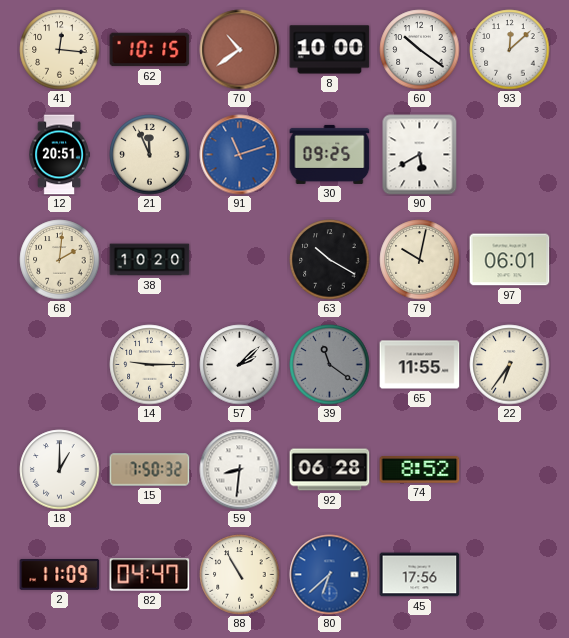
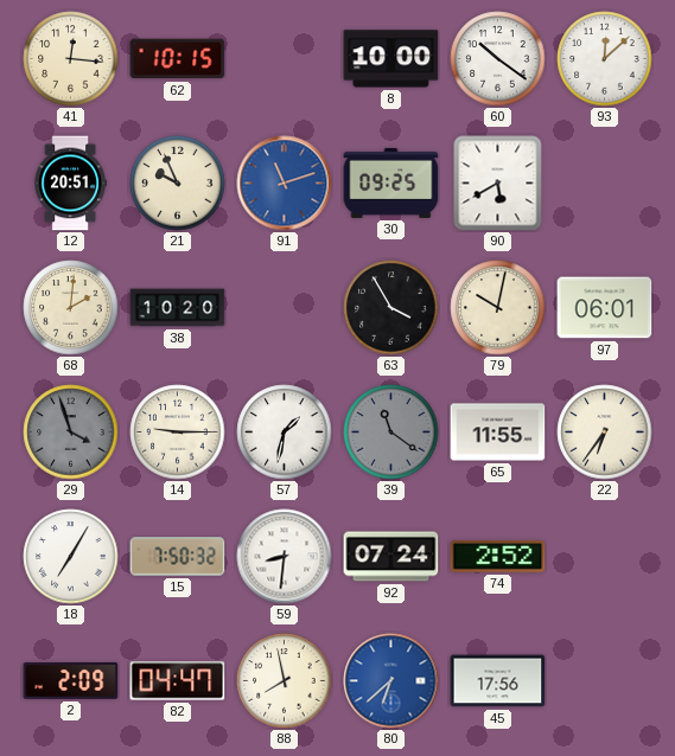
70: 10:39 -> none (240, 50)
21: 11:56 -> 9:56 (178, 184)
63: 10:20 -> 3:55 (391, 308)
29: none -> 3:57 (71, 433)
57: 2:08 -> 1:32 (285, 433)
18: 1:00 -> 7:05 (71, 557)
92: 06:28 -> 07:24 (391, 557)
74: 8:52 -> 2:52 (498, 557)
2: 11:09 -> 2:09 (71, 680)
88: 10:55 -> 7:58 (285, 681)
